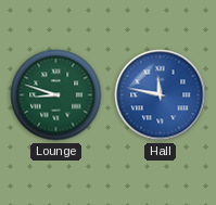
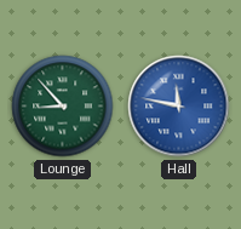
Lounge: 8:48 -> 8:53 (63, 107)
